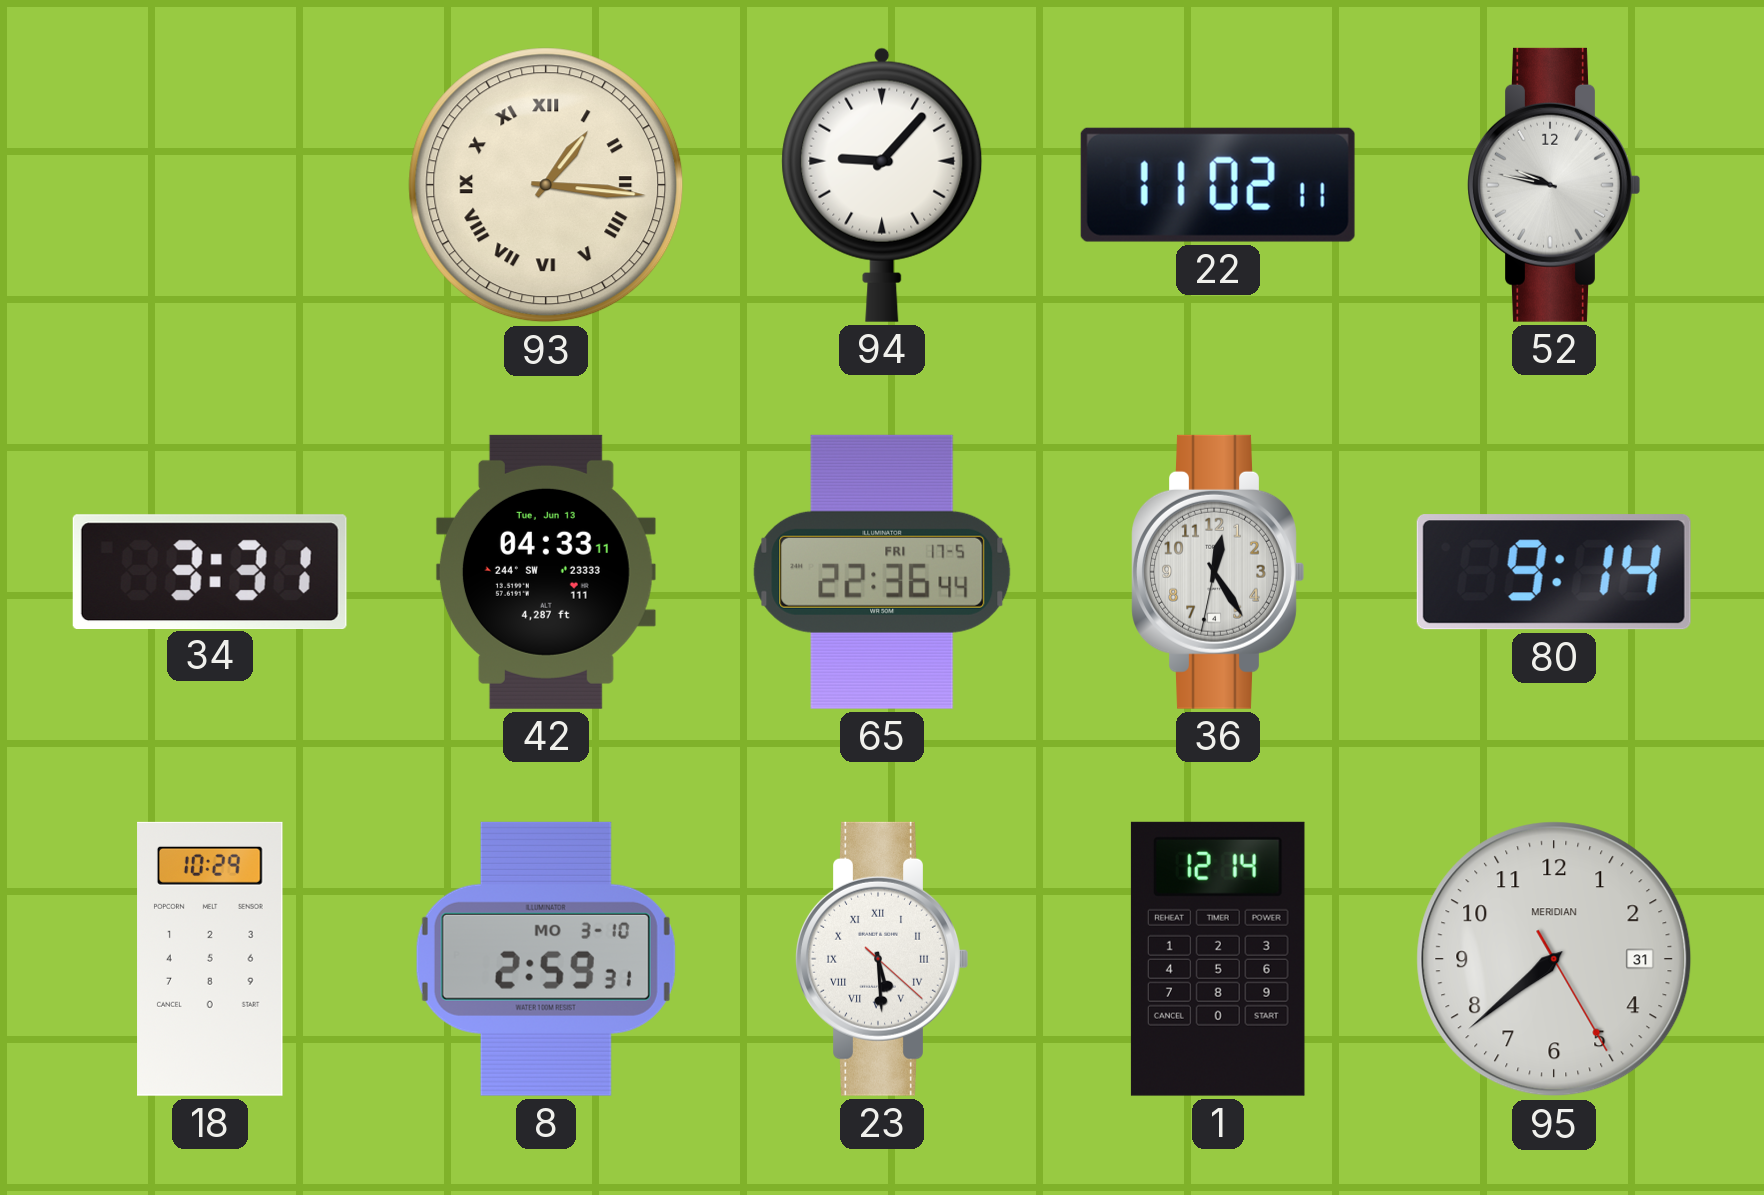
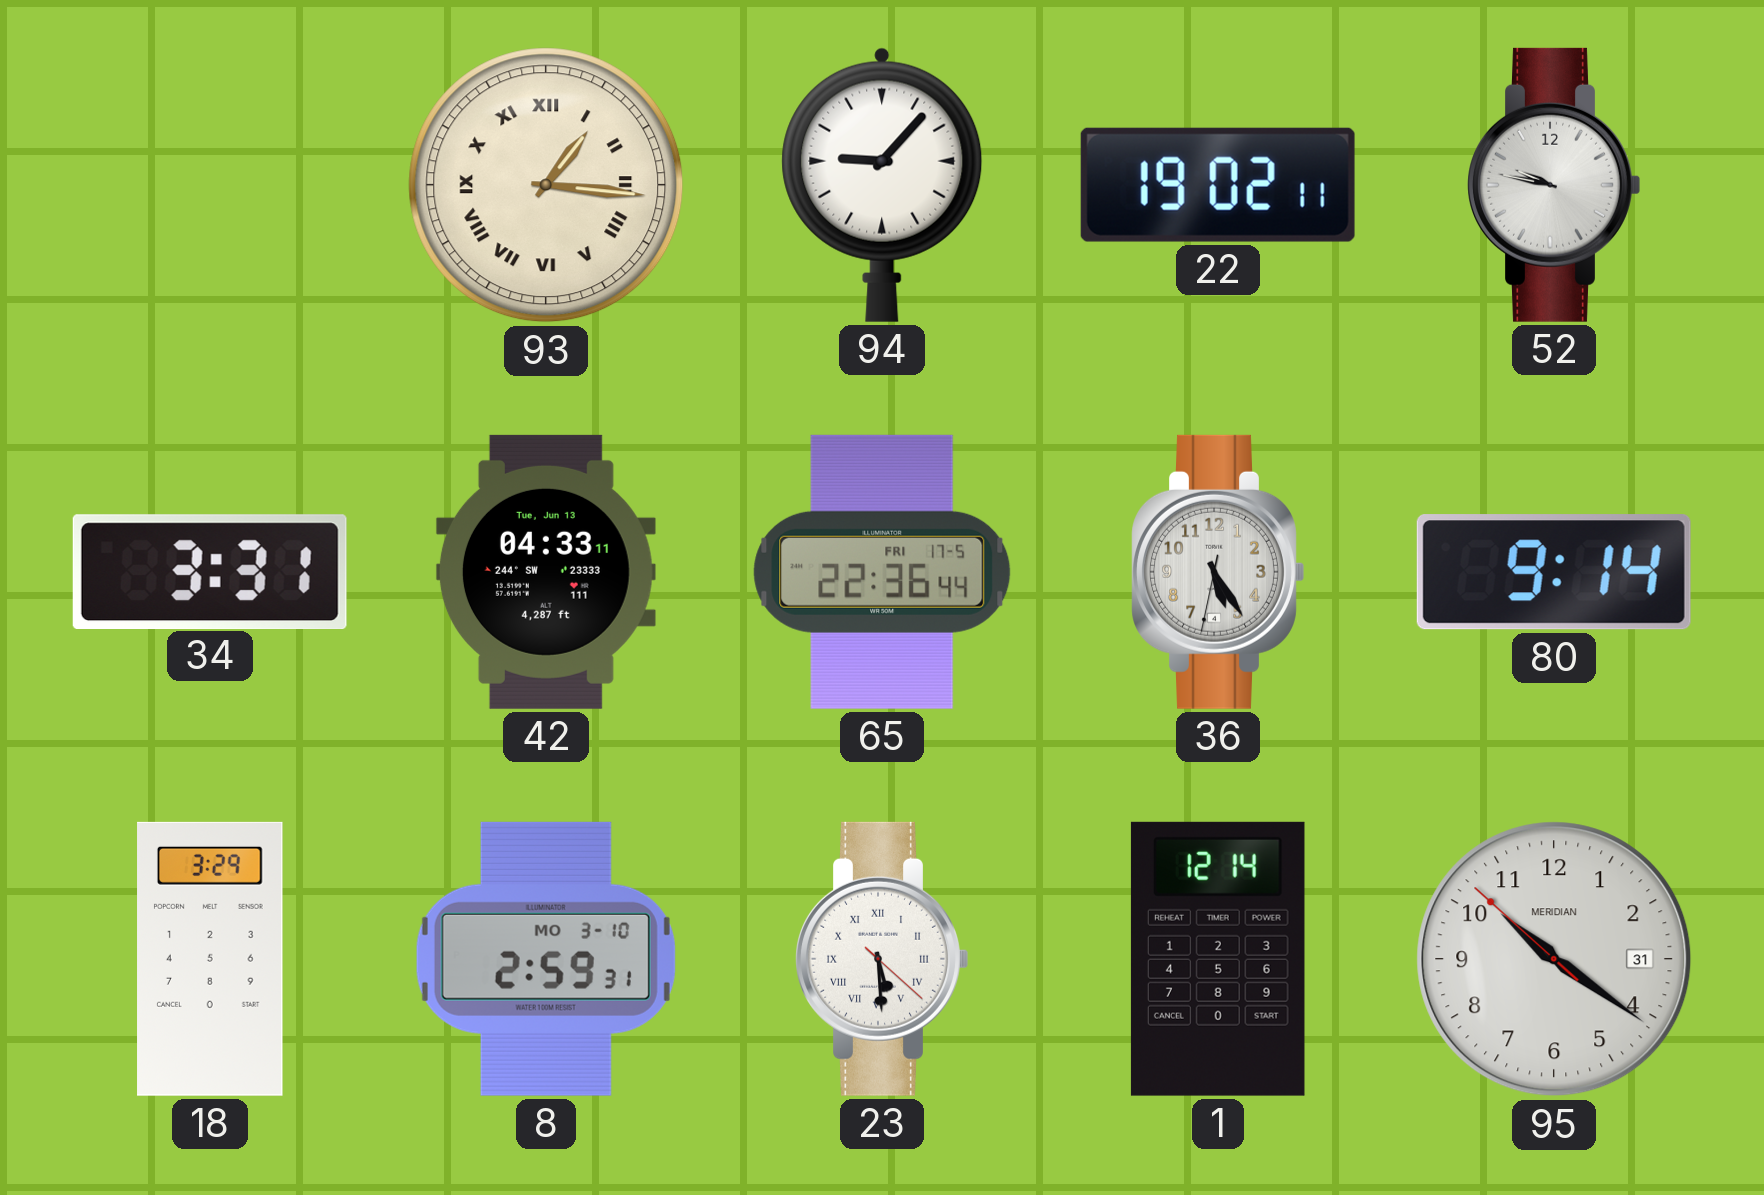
22: 11:02 -> 19:02 (1218, 185)
36: 12:24 -> 5:24 (1218, 572)
18: 10:29 -> 3:29 (210, 959)
95: 7:38 -> 10:20 (1554, 959)
